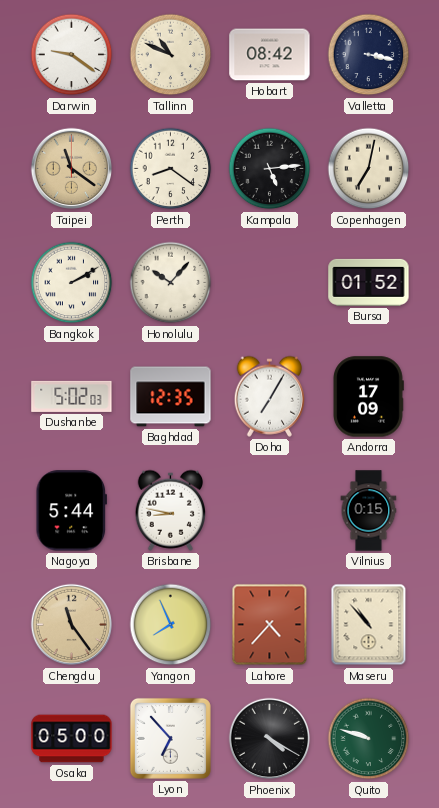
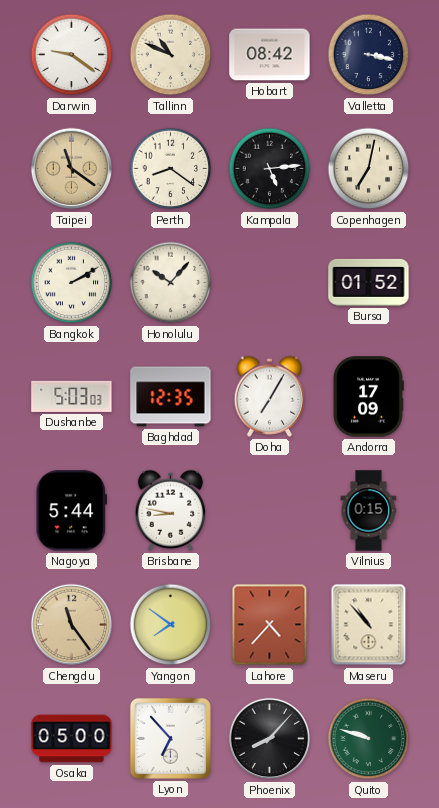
Dushanbe: 5:02 -> 5:03 (72, 396)
Yangon: 7:56 -> 7:51 (171, 625)
Phoenix: 4:20 -> 8:07 (270, 739)
